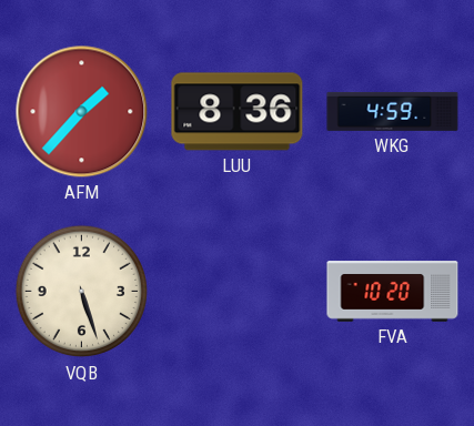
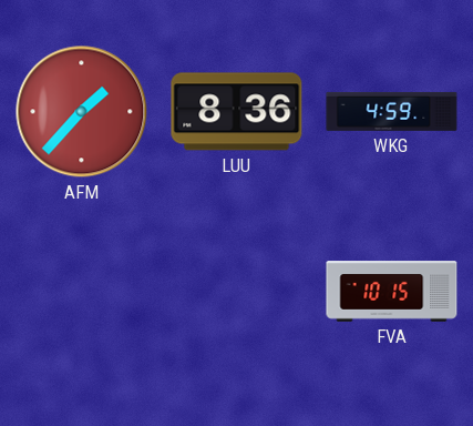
VQB: 5:27 -> none (82, 292)
FVA: 10:20 -> 10:15 (392, 292)
